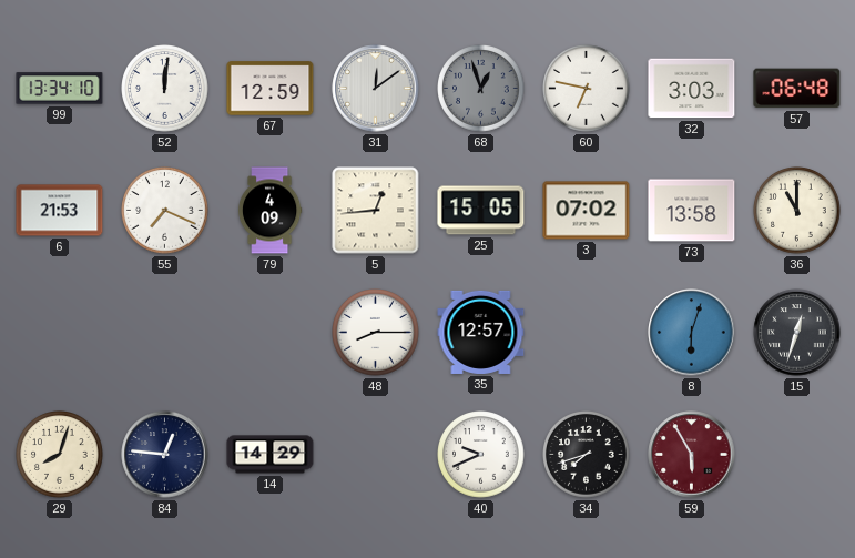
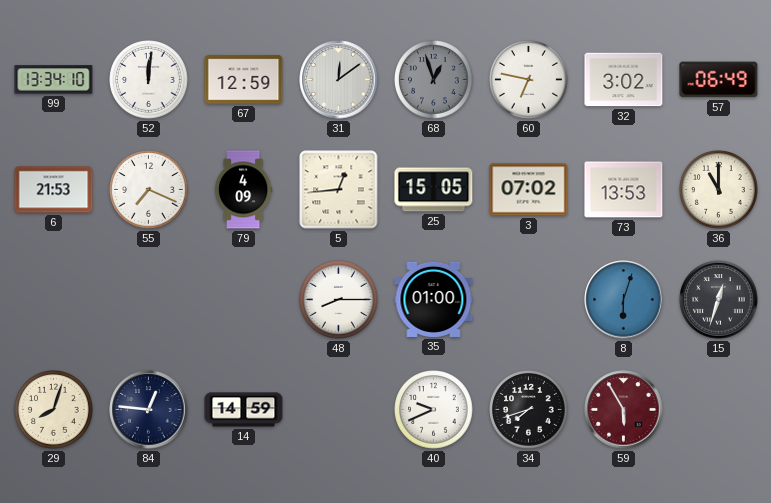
32: 3:03 -> 3:02 (624, 80)
57: 06:48 -> 06:49 (719, 80)
73: 13:58 -> 13:53 (624, 190)
35: 12:57 -> 01:00 (434, 299)
14: 14:29 -> 14:59 (244, 410)
